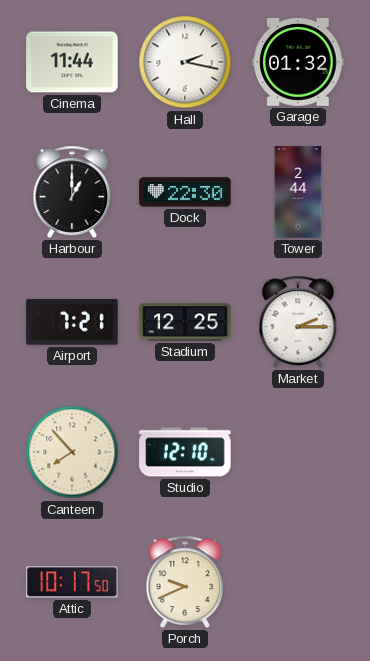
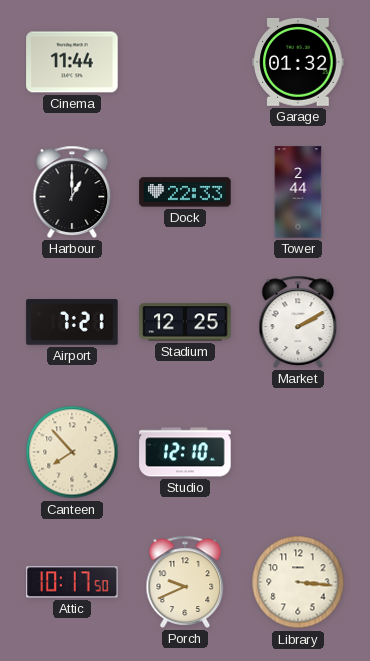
Hall: 2:17 -> none (185, 62)
Dock: 22:30 -> 22:33 (185, 192)
Market: 2:15 -> 2:10 (298, 322)
Library: none -> 3:16 (298, 582)
